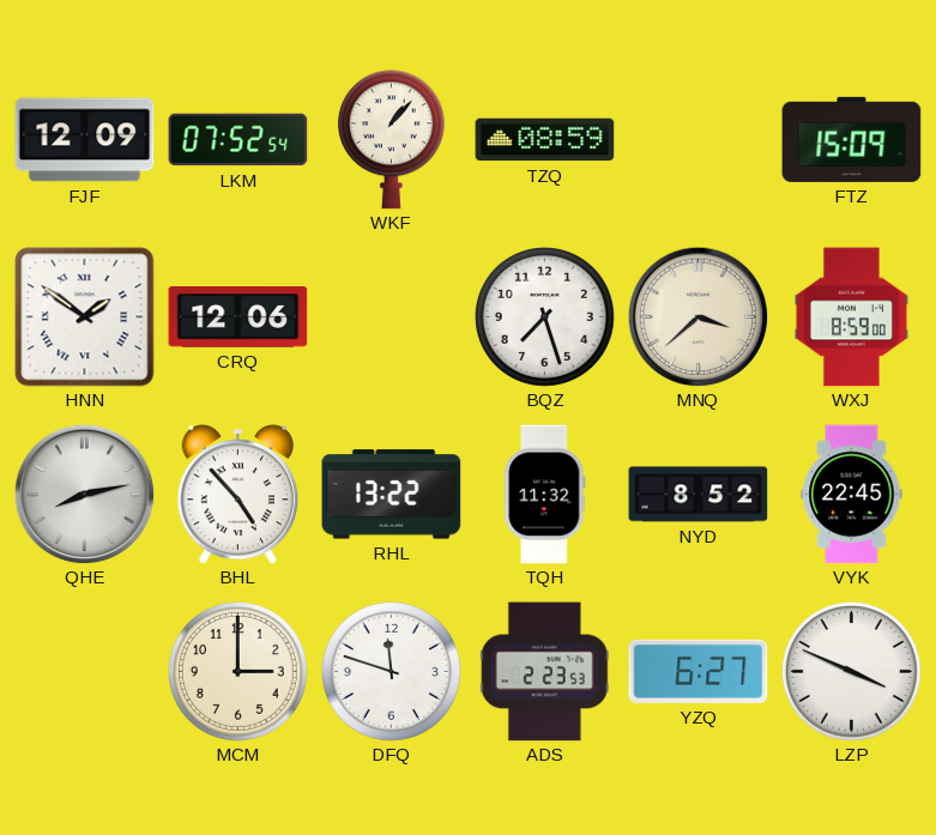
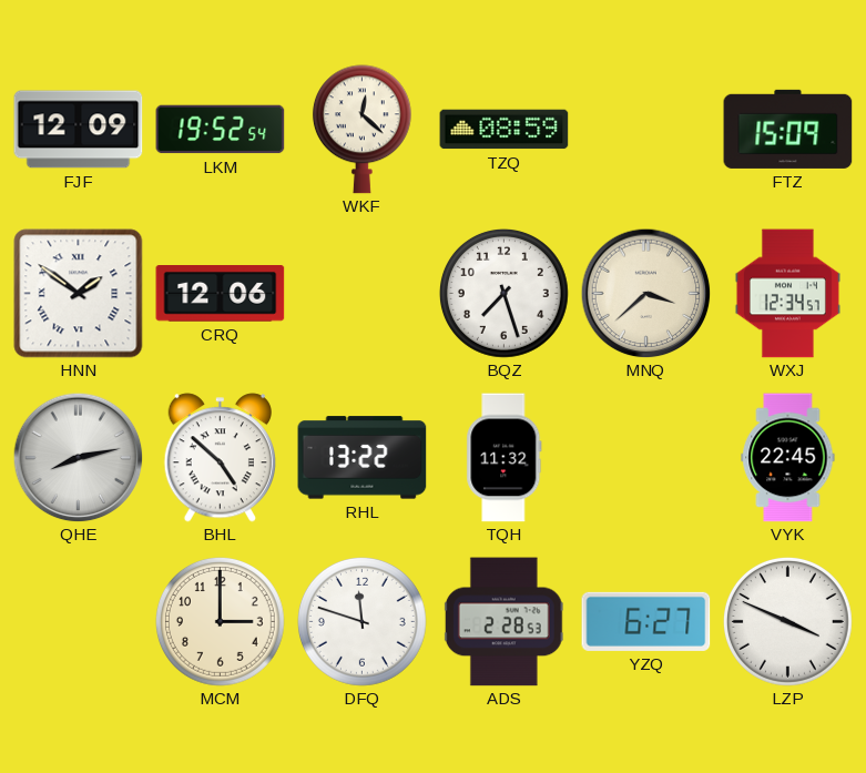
LKM: 07:52 -> 19:52 (221, 130)
WKF: 1:07 -> 12:22 (361, 130)
WXJ: 8:59 -> 12:34 (787, 294)
BHL: 4:53 -> 4:52 (220, 458)
NYD: 8:52 -> none (699, 495)
ADS: 2:23 -> 2:28 (503, 622)
